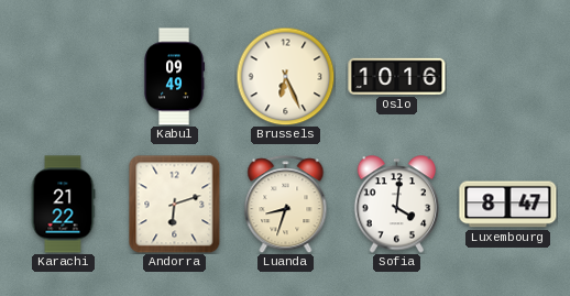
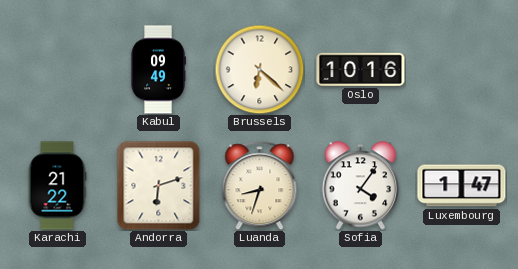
Brussels: 6:26 -> 6:22 (259, 69)
Sofia: 4:01 -> 4:06 (360, 186)
Luxembourg: 8:47 -> 1:47 (462, 186)
